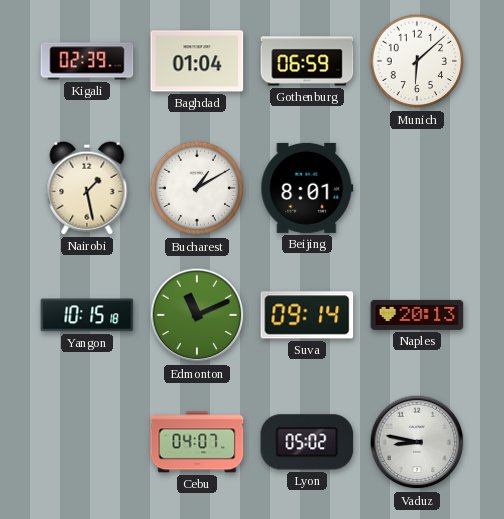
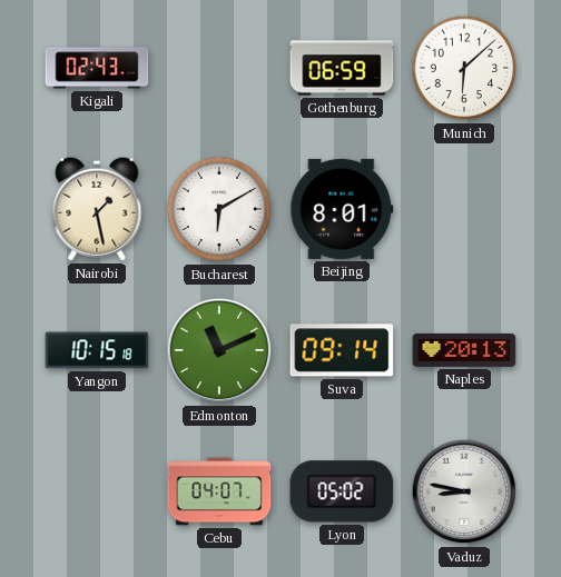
Kigali: 02:39 -> 02:43 (97, 68)
Baghdad: 01:04 -> none (197, 61)
Bucharest: 1:10 -> 6:10 (219, 209)
